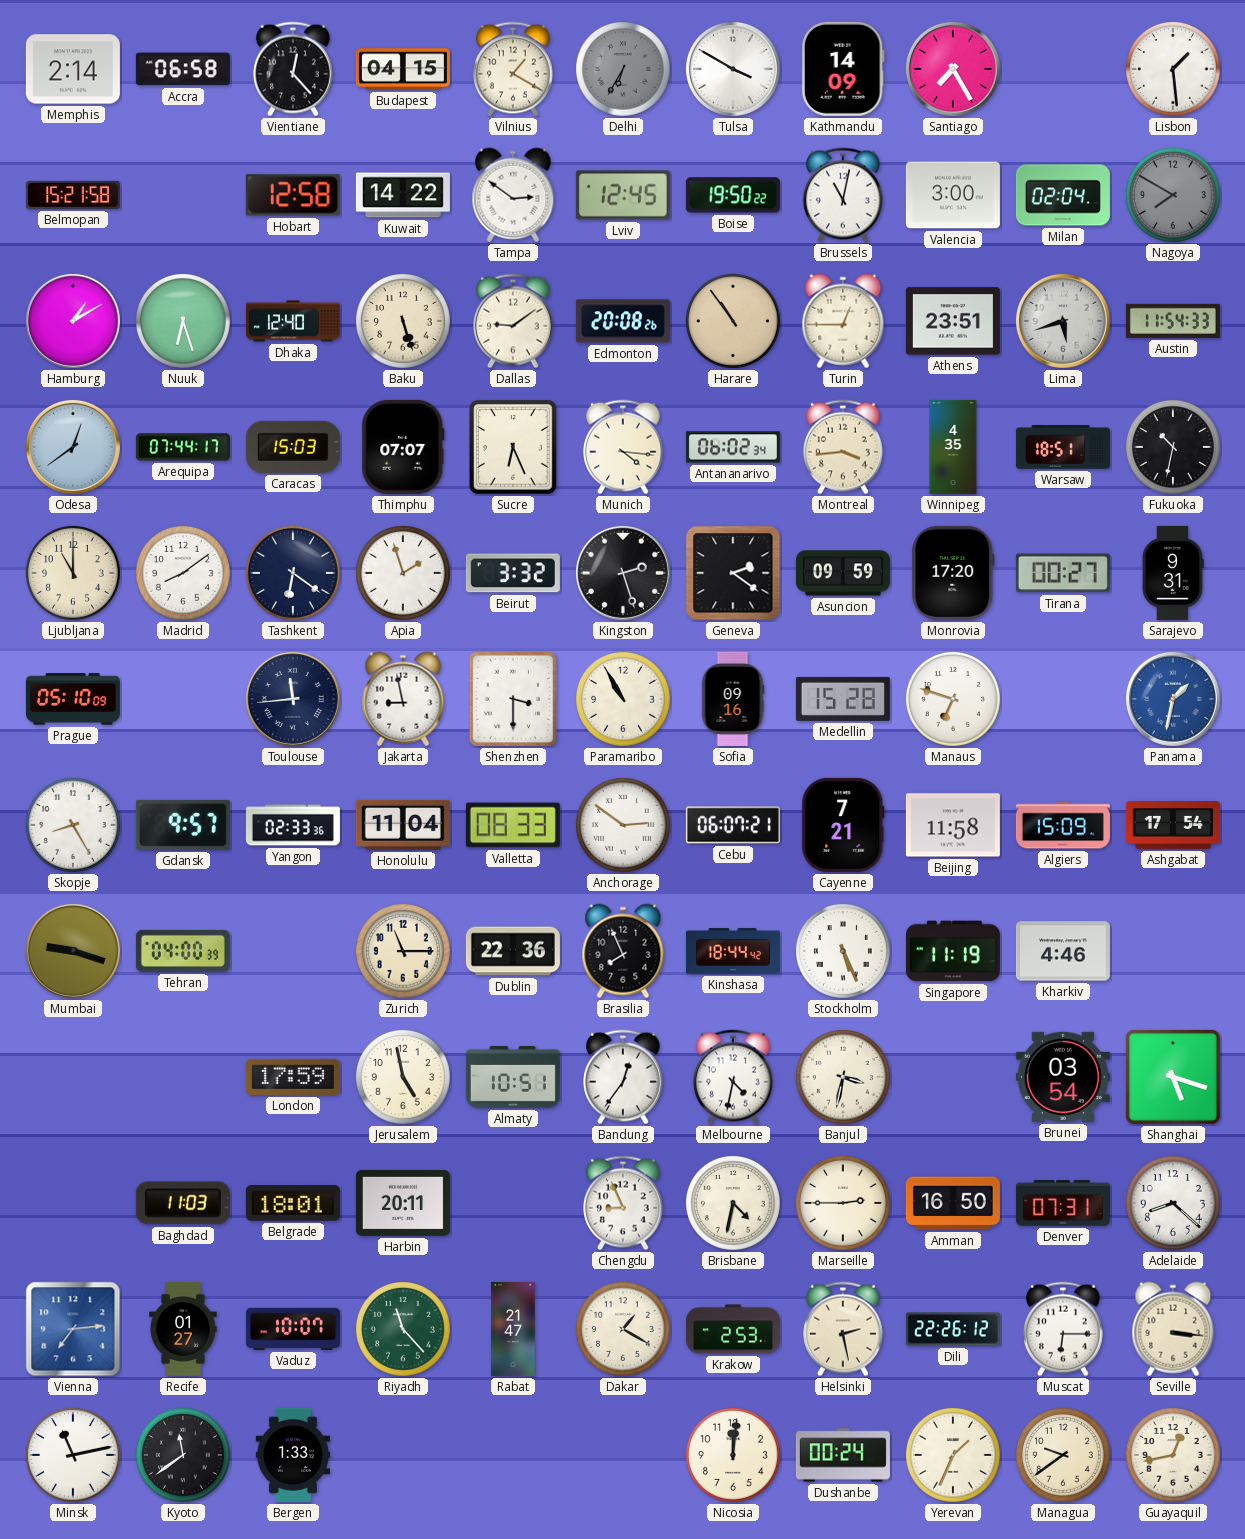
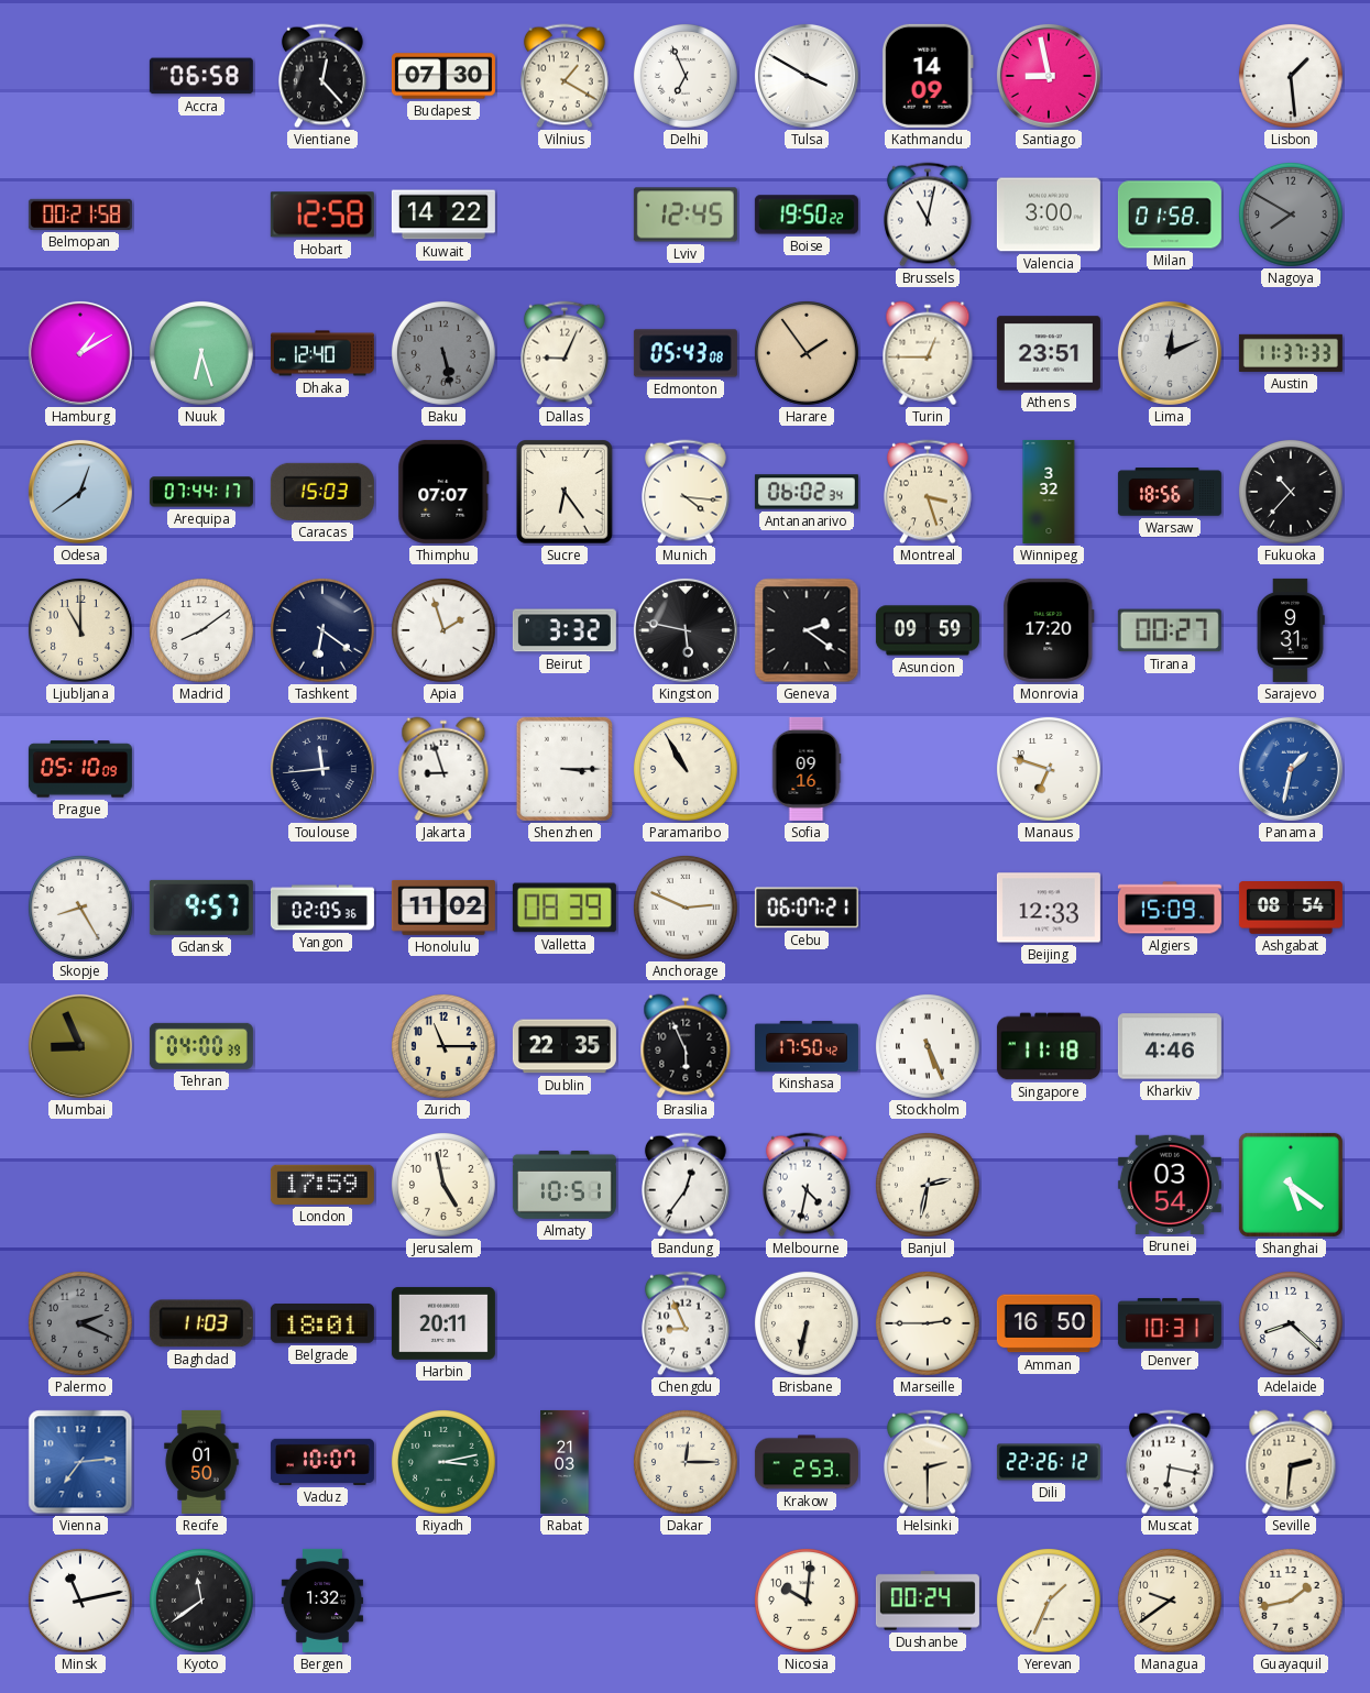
Memphis: 2:14 -> none (73, 69)
Budapest: 04:15 -> 07:30 (443, 76)
Delhi: 6:35 -> 6:56 (687, 77)
Delhi dial: grey -> white (687, 77)
Santiago: 7:25 -> 8:58 (1049, 76)
Belmopan: 15:21 -> 00:21 (80, 215)
Tampa: 2:51 -> none (513, 195)
Milan: 02:04 -> 01:58 (1170, 215)
Baku: 5:27 -> 5:28 (445, 354)
Baku dial: cream -> grey (445, 354)
Dallas: 9:09 -> 9:04 (566, 353)
Edmonton: 20:08 -> 05:43 (686, 353)
Harare: 10:54 -> 1:54 (808, 354)
Lima: 5:42 -> 12:11 (1170, 353)
Austin: 11:54 -> 11:37 (1291, 353)
Sucre: 6:26 -> 6:24 (566, 492)
Montreal: 3:44 -> 3:27 (929, 492)
Winnipeg: 4:35 -> 3:32 (1049, 492)
Warsaw: 18:51 -> 18:56 (1170, 492)
Fukuoka: 10:32 -> 10:37 (1292, 493)
Kingston: 2:27 -> 5:47 (686, 630)
Jakarta: 8:58 -> 8:57 (443, 769)
Shenzhen: 3:30 -> 3:15 (565, 769)
Medellin: 15:28 -> none (843, 699)
Yangon: 02:33 -> 02:05 (322, 908)
Honolulu: 11:04 -> 11:02 (443, 908)
Valletta: 08:33 -> 08:39 (565, 908)
Anchorage: 2:51 -> 2:49 (687, 909)
Cayenne: 7:21 -> none (843, 825)
Beijing: 11:58 -> 12:33 (1049, 908)
Ashgabat: 17:54 -> 08:54 (1291, 909)
Mumbai: 9:18 -> 8:56 (80, 1046)
Dublin: 22:36 -> 22:35 (565, 1046)
Brasilia: 7:56 -> 5:56 (686, 1046)
Kinshasa: 18:44 -> 17:50 (807, 1047)
Singapore: 11:19 -> 11:18 (1049, 1046)
Banjul: 3:32 -> 2:32 (929, 1186)
Shanghai: 5:18 -> 5:21 (1291, 1185)
Palermo: none -> 2:19 (81, 1324)
Brisbane: 4:32 -> 6:32 (808, 1324)
Denver: 07:31 -> 10:31 (1170, 1323)
Recife: 01:27 -> 01:50 (201, 1462)
Riyadh: 11:23 -> 3:13 (445, 1463)
Rabat: 21:47 -> 21:03 (565, 1462)
Dakar: 1:20 -> 12:15 (687, 1463)
Helsinki: 2:28 -> 2:30 (929, 1462)
Muscat: 6:15 -> 6:17 (1171, 1462)
Seville: 3:16 -> 2:31 (1291, 1462)
Bergen: 1:33 -> 1:32 (321, 1601)
Nicosia: 12:01 -> 10:01 (808, 1602)
Guayaquil: 12:43 -> 1:43 (1292, 1602)
